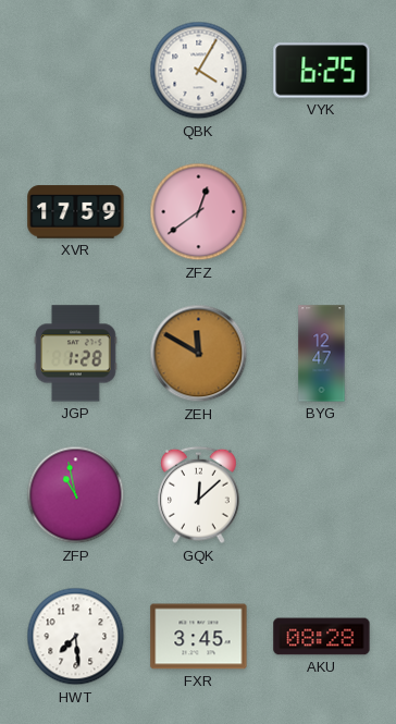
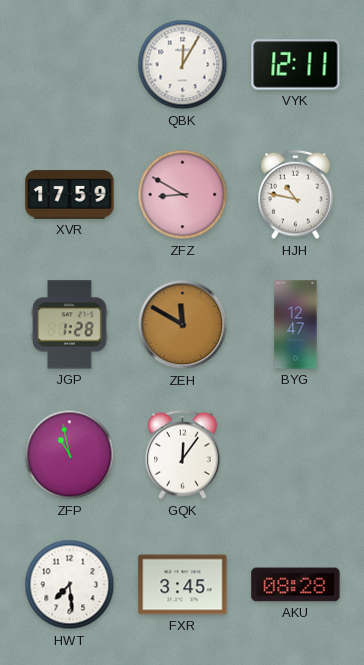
QBK: 4:05 -> 12:05 (183, 65)
VYK: 6:25 -> 12:11 (296, 65)
ZFZ: 12:39 -> 8:50 (183, 195)
HJH: none -> 10:47 (296, 195)
GQK: 12:08 -> 12:06 (183, 455)
